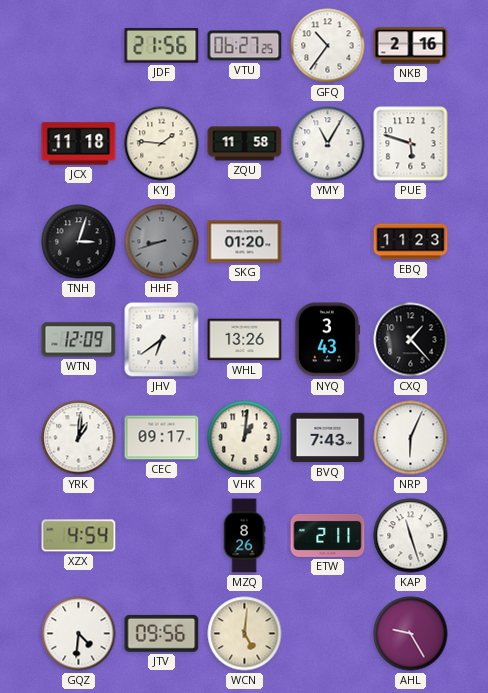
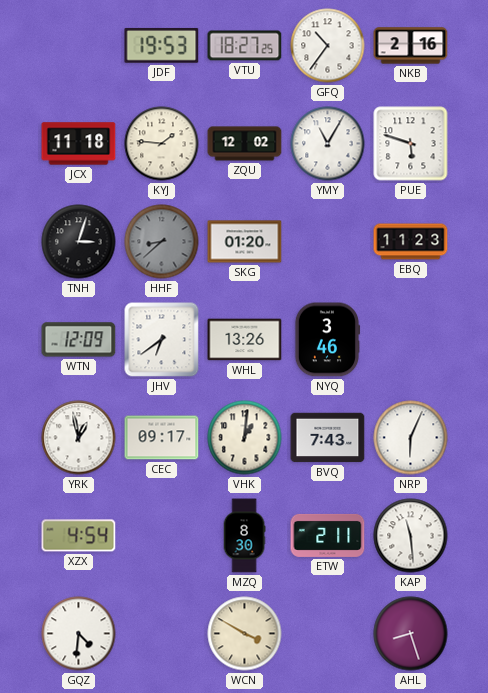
JDF: 21:56 -> 19:53 (162, 46)
VTU: 06:27 -> 18:27 (245, 46)
ZQU: 11:58 -> 12:02 (245, 144)
HHF: 8:42 -> 8:38 (162, 242)
NYQ: 3:43 -> 3:46 (327, 340)
CXQ: 1:23 -> none (411, 340)
YRK: 1:01 -> 12:58 (79, 438)
MZQ: 8:26 -> 8:30 (244, 536)
KAP: 11:27 -> 11:29 (411, 536)
JTV: 09:56 -> none (162, 633)
WCN: 5:01 -> 3:50 (245, 634)
AHL: 9:25 -> 8:27 (411, 634)
